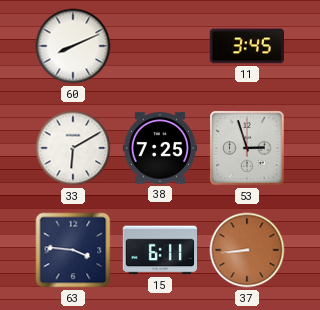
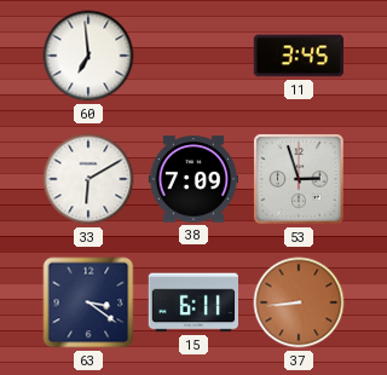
60: 8:11 -> 6:59 (88, 56)
38: 7:25 -> 7:09 (193, 179)
63: 3:46 -> 3:21 (88, 302)
